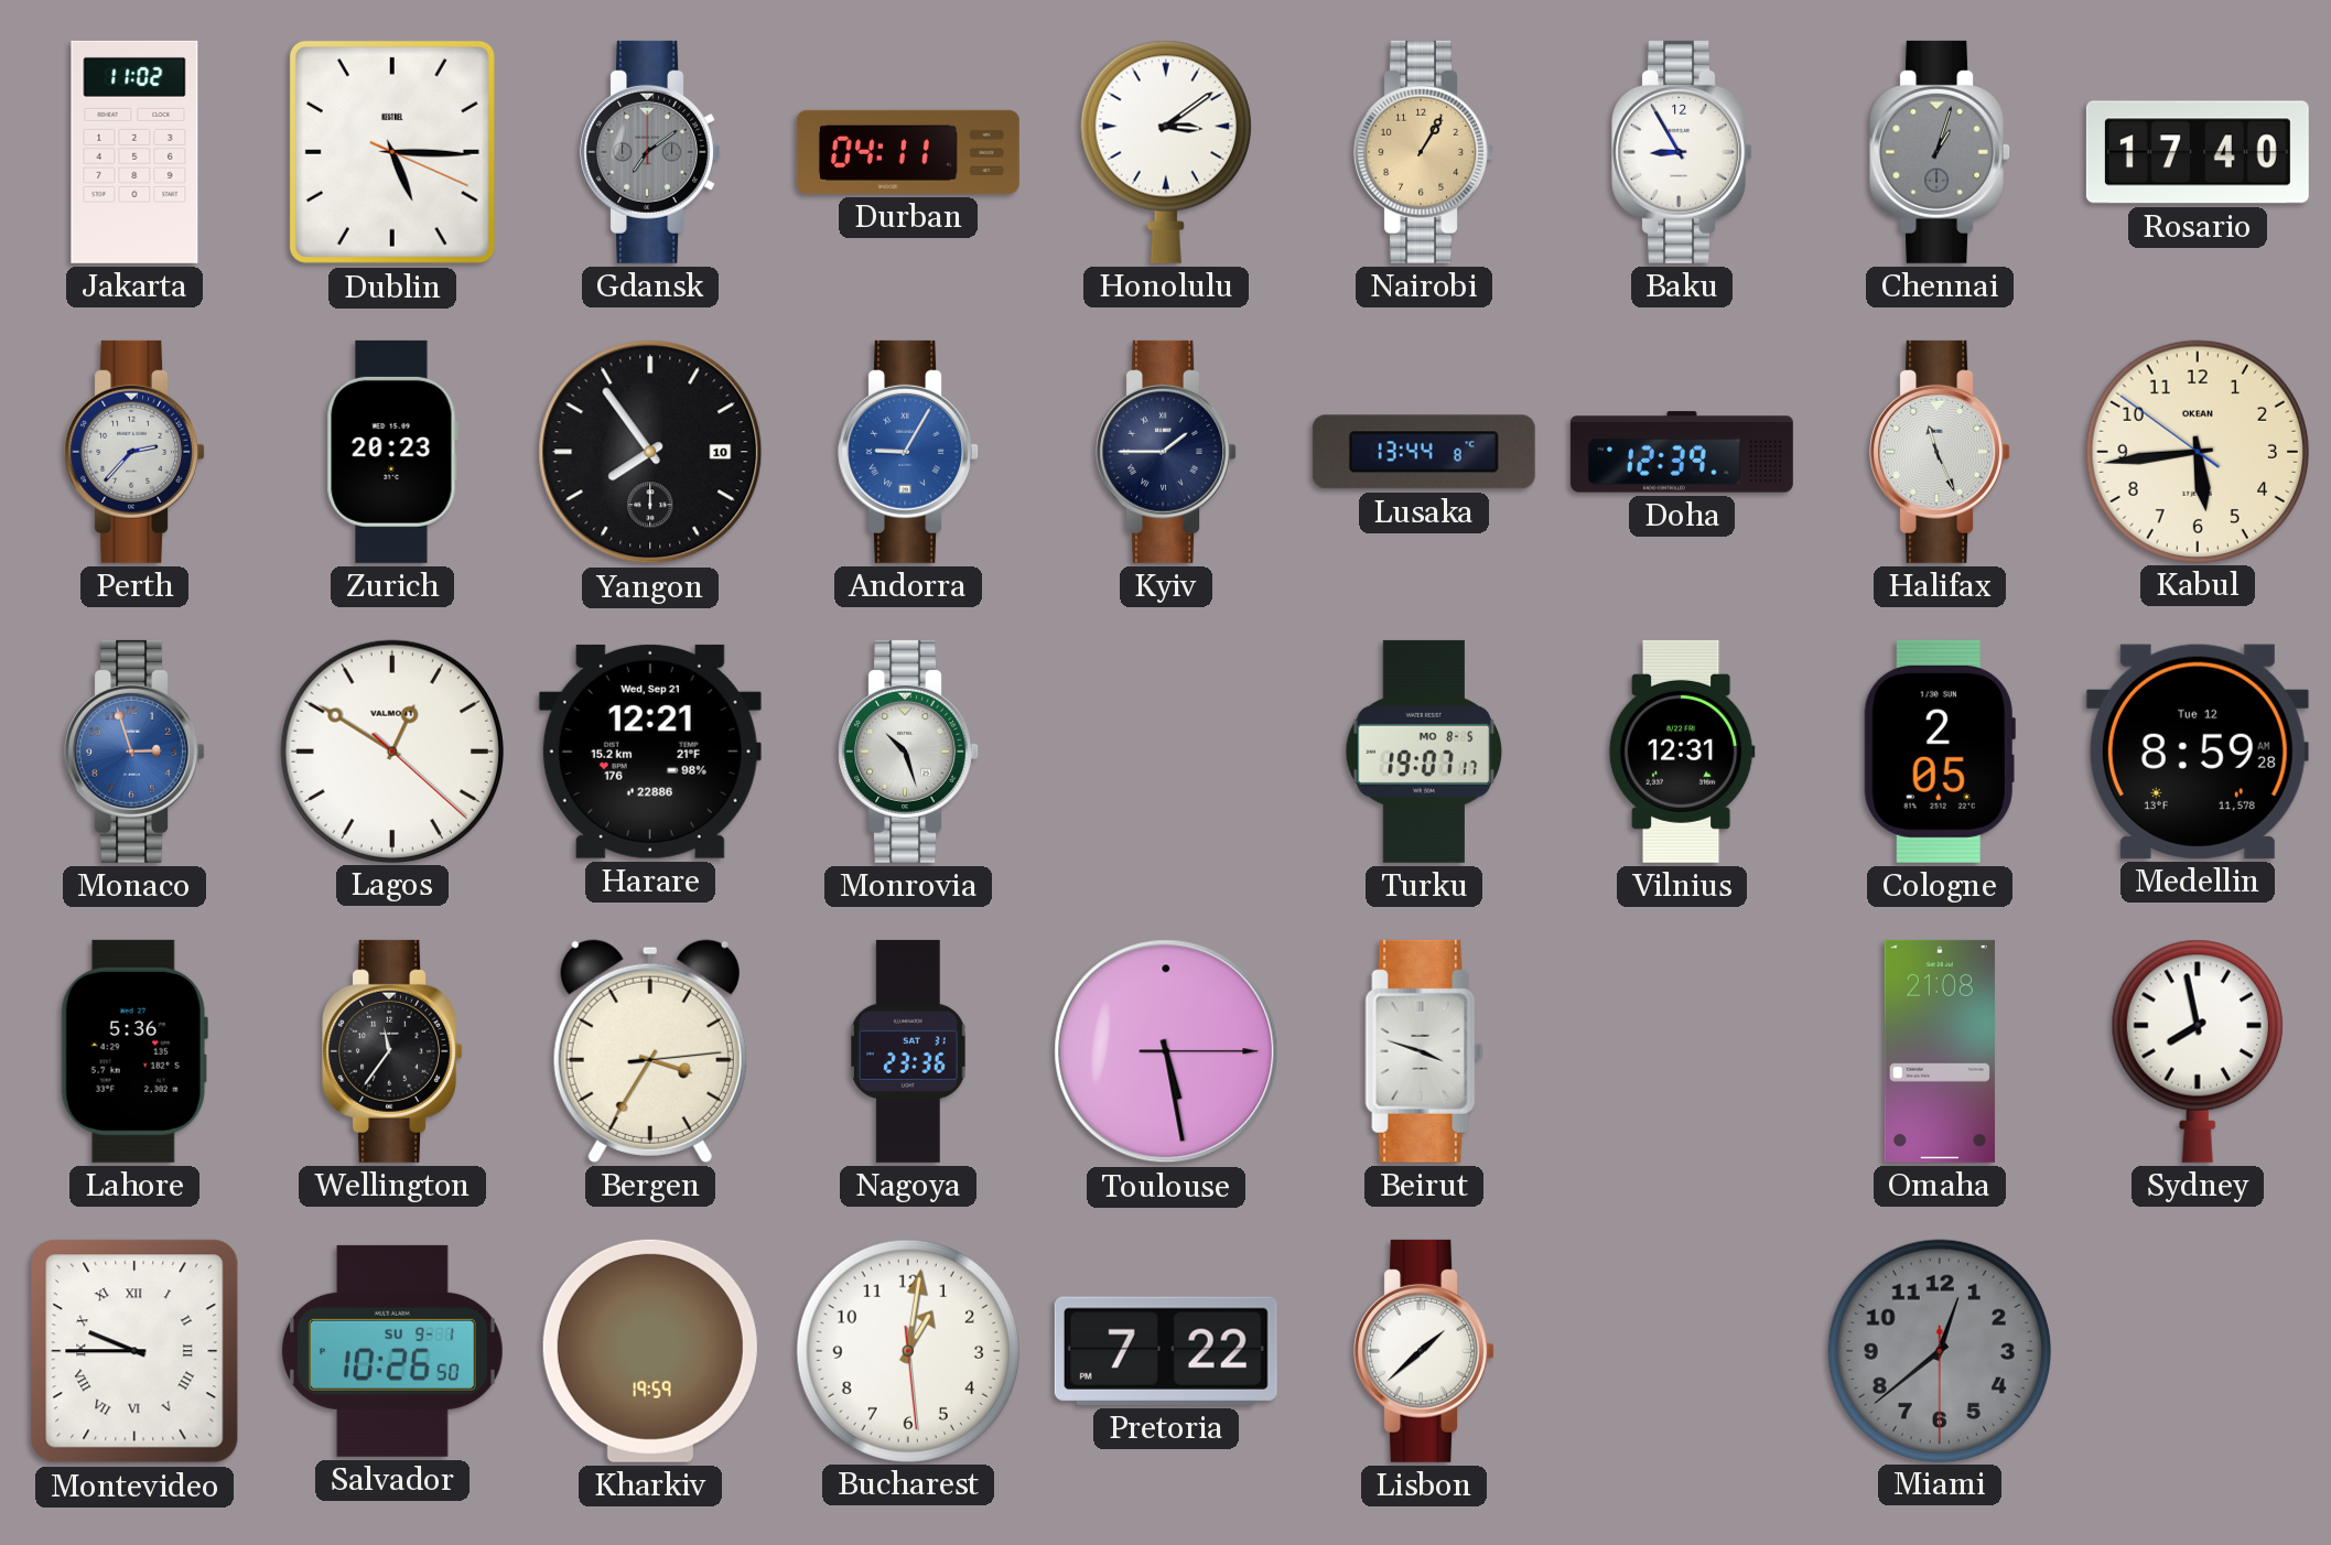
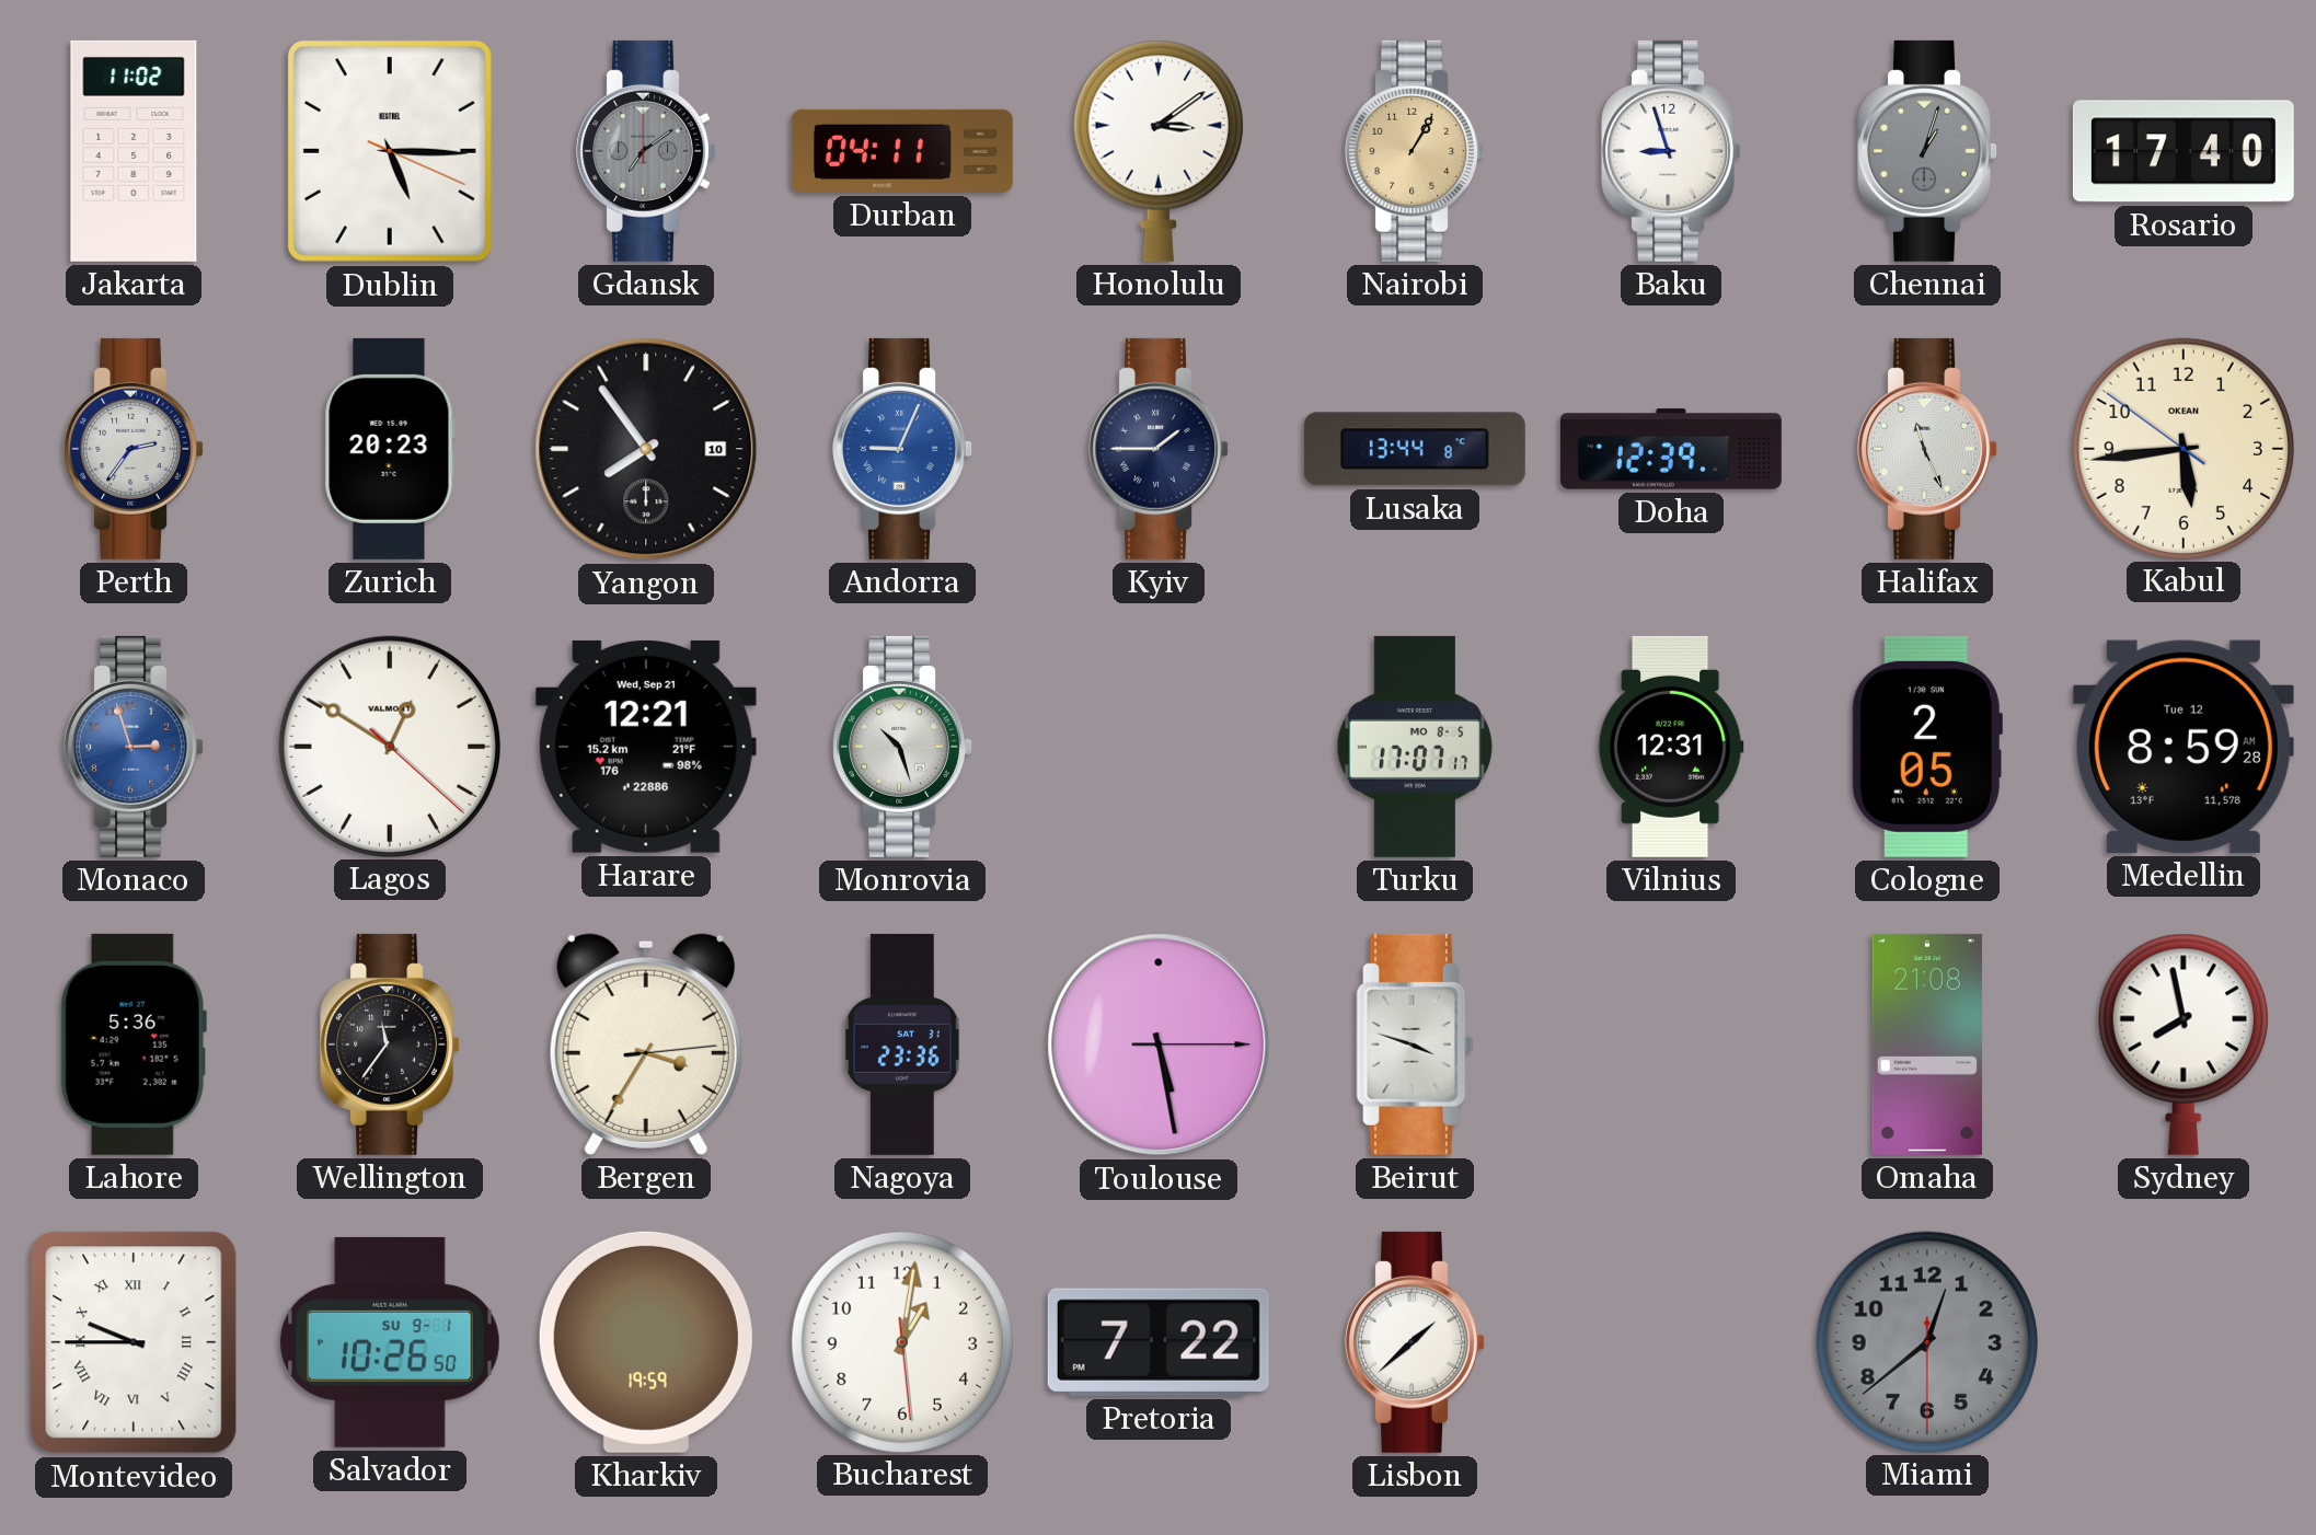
Baku: 8:55 -> 8:57 (1671, 151)
Perth: 2:37 -> 2:36 (134, 449)
Andorra: 9:05 -> 9:04 (902, 449)
Turku: 19:07 -> 17:07 (1415, 747)
